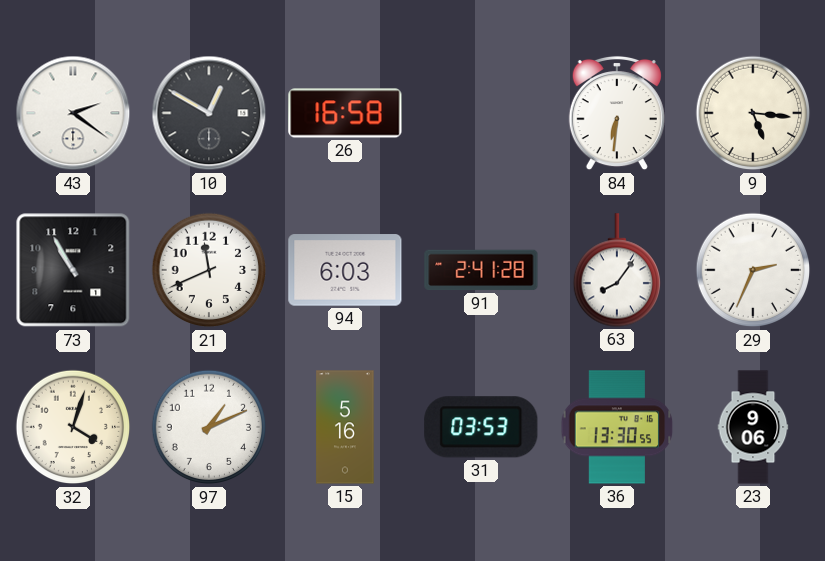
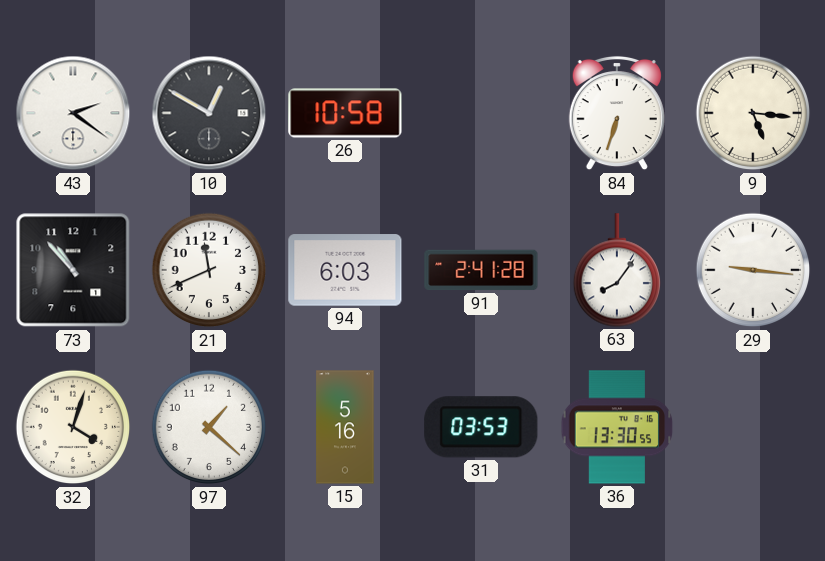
26: 16:58 -> 10:58 (345, 113)
84: 6:31 -> 6:33 (617, 113)
73: 10:55 -> 10:53 (73, 270)
29: 2:34 -> 9:16 (753, 270)
97: 1:11 -> 1:22 (209, 427)
23: 9:06 -> none (753, 427)
